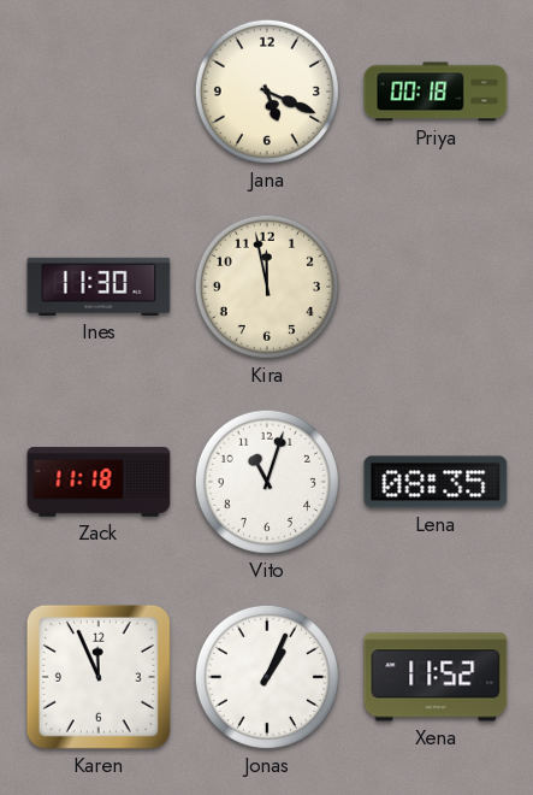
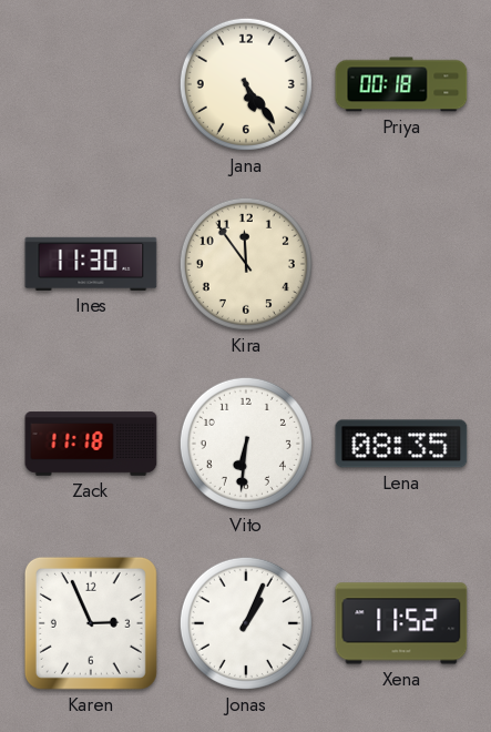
Jana: 5:19 -> 5:24 (246, 84)
Kira: 11:58 -> 11:54 (246, 264)
Vito: 11:03 -> 6:31 (246, 444)
Karen: 11:56 -> 2:56 (91, 623)
